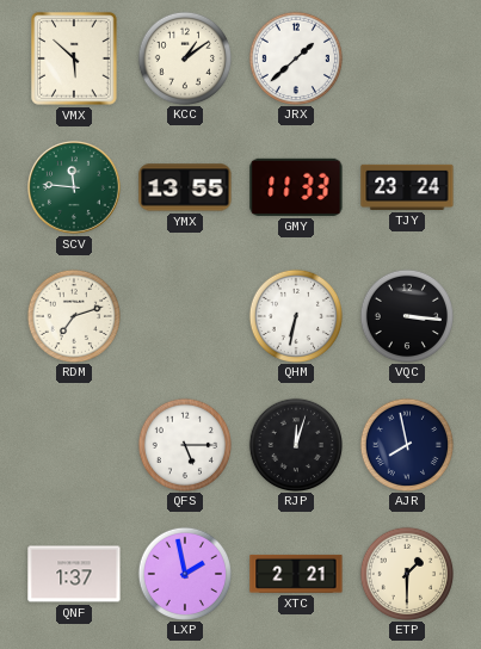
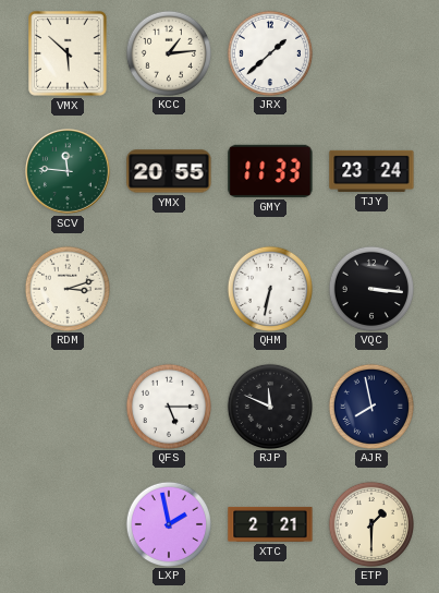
KCC: 1:09 -> 1:14 (168, 52)
YMX: 13:55 -> 20:55 (169, 171)
RDM: 7:12 -> 3:12 (66, 288)
RJP: 12:03 -> 11:49 (269, 406)
QNF: 1:37 -> none (74, 574)
